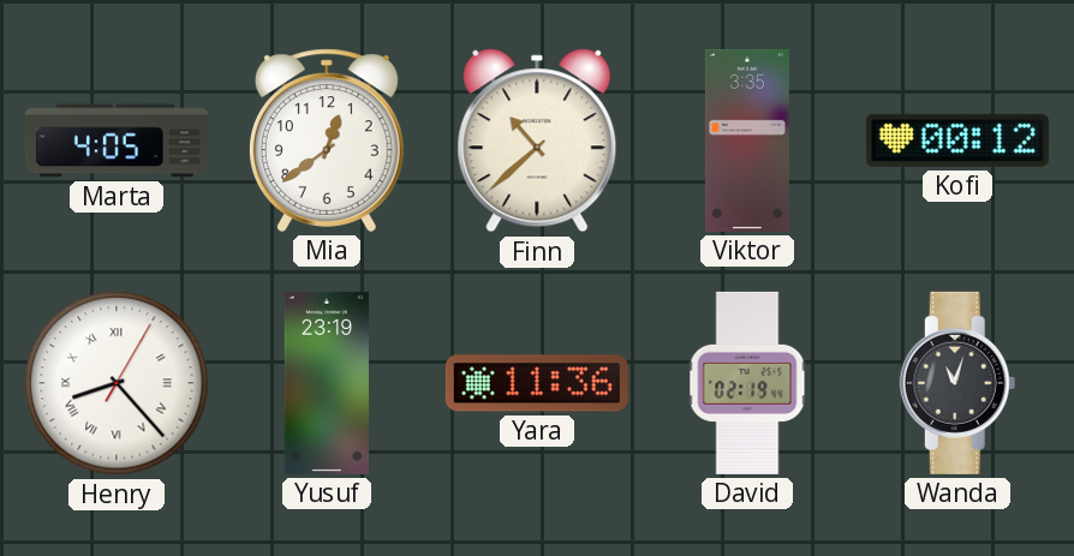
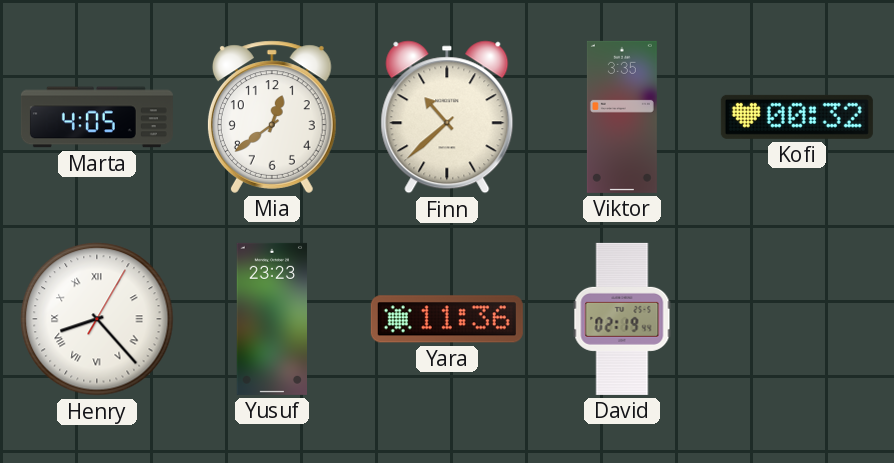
Kofi: 00:12 -> 00:32 (797, 117)
Yusuf: 23:19 -> 23:23 (272, 319)
Wanda: 11:03 -> none (957, 383)
